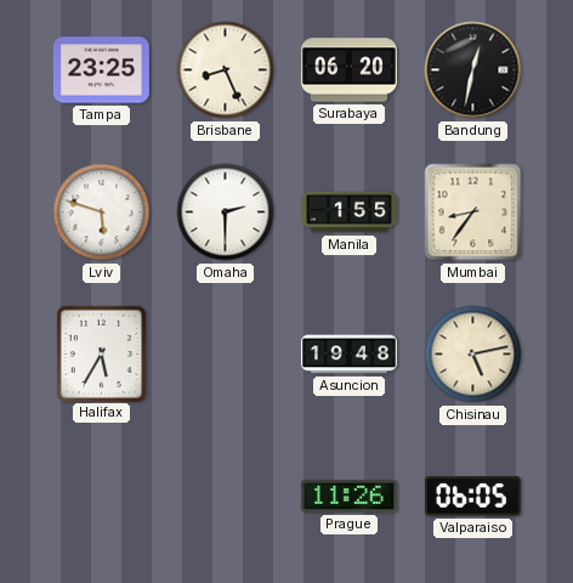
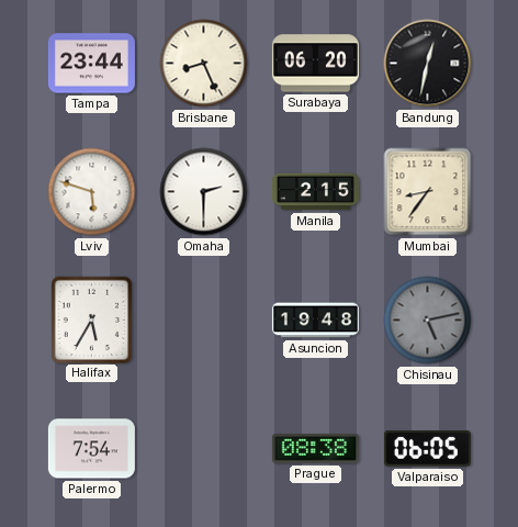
Tampa: 23:25 -> 23:44 (91, 64)
Manila: 1:55 -> 2:15 (315, 192)
Chisinau dial: cream -> grey (428, 321)
Palermo: none -> 7:54 (91, 449)
Prague: 11:26 -> 08:38 (315, 448)
